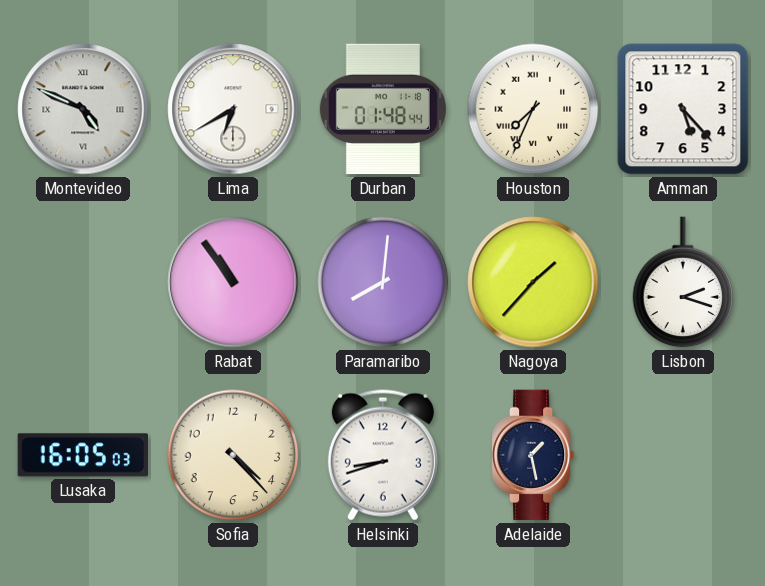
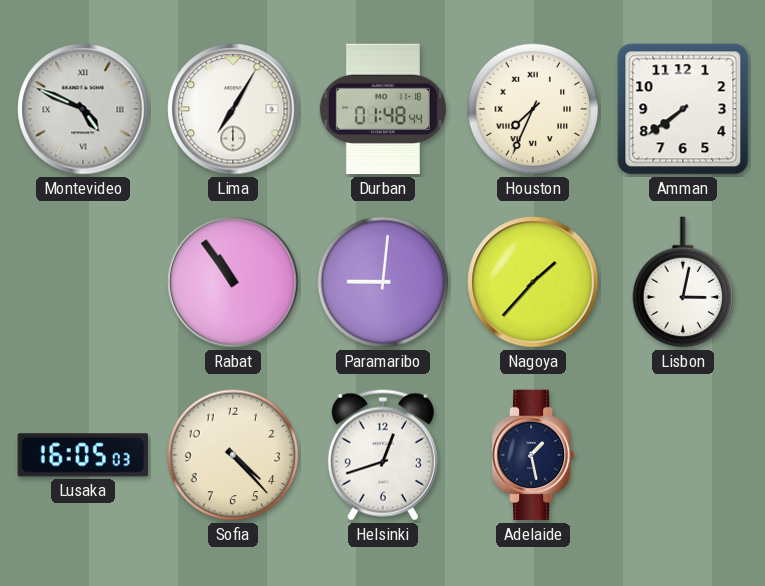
Lima: 6:40 -> 7:05 (233, 109)
Amman: 5:23 -> 7:39 (683, 109)
Paramaribo: 8:01 -> 9:01 (383, 282)
Lisbon: 2:18 -> 3:02 (683, 282)
Helsinki: 8:42 -> 12:42 (383, 455)
